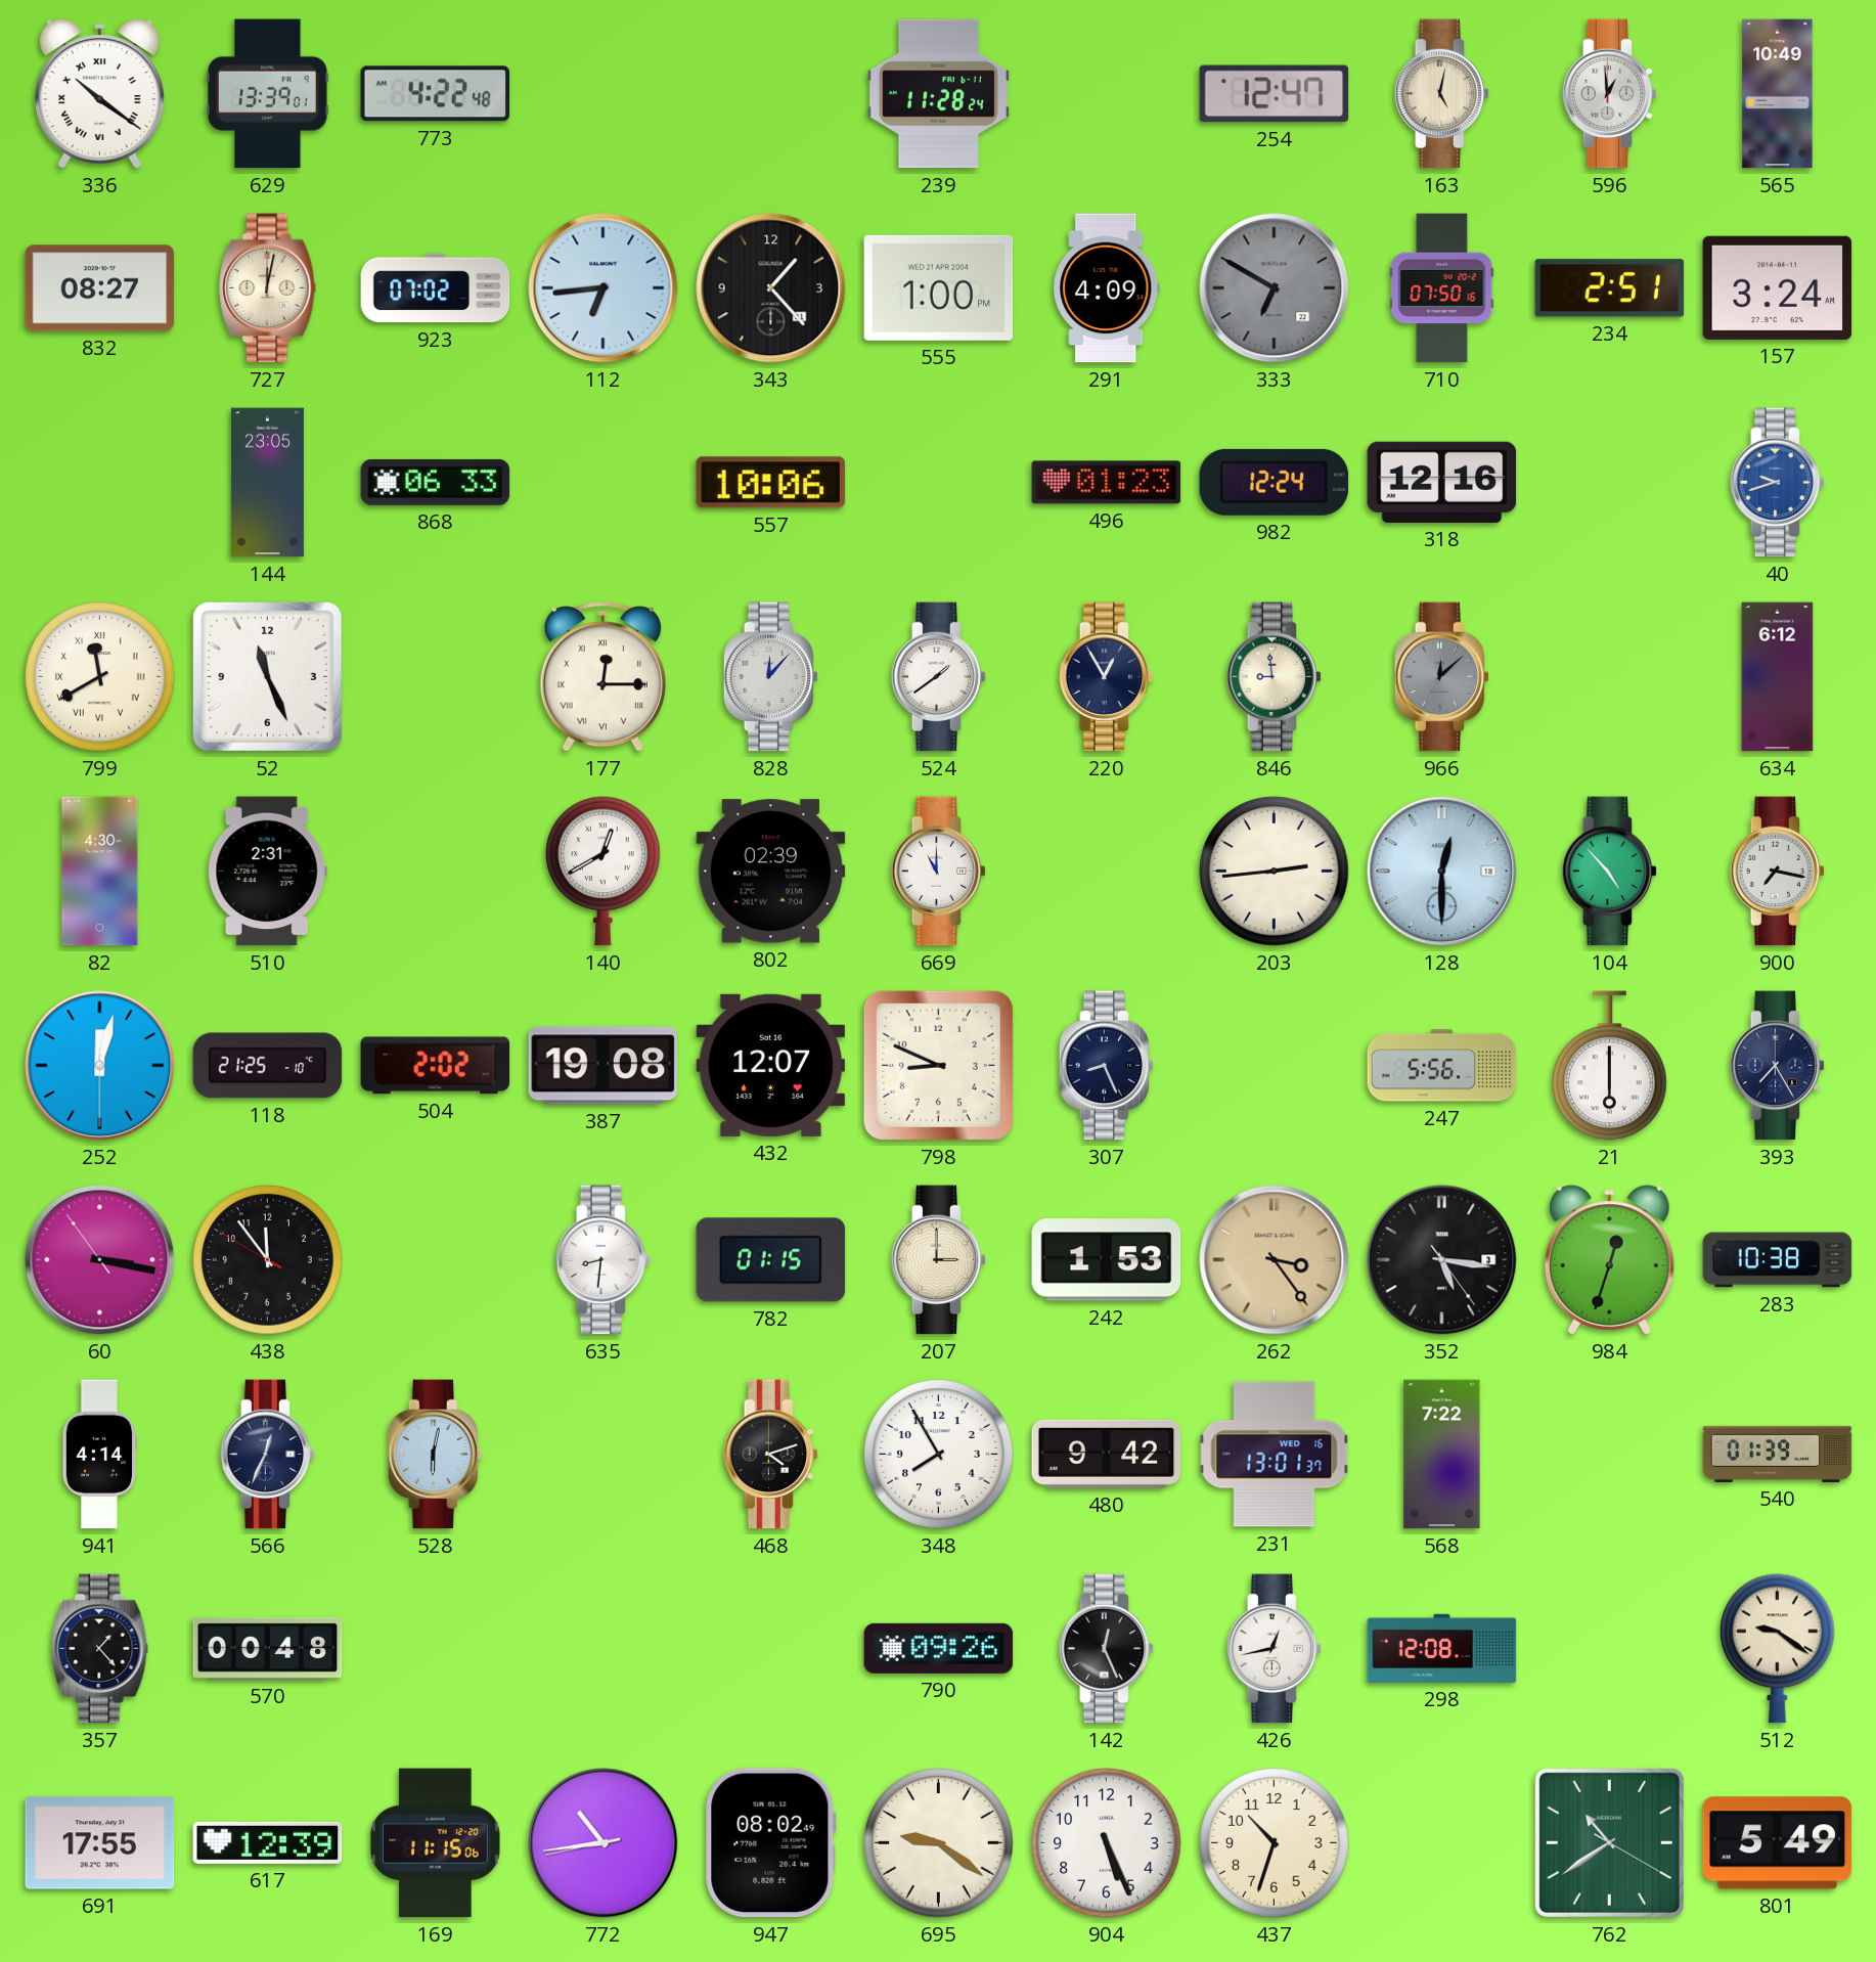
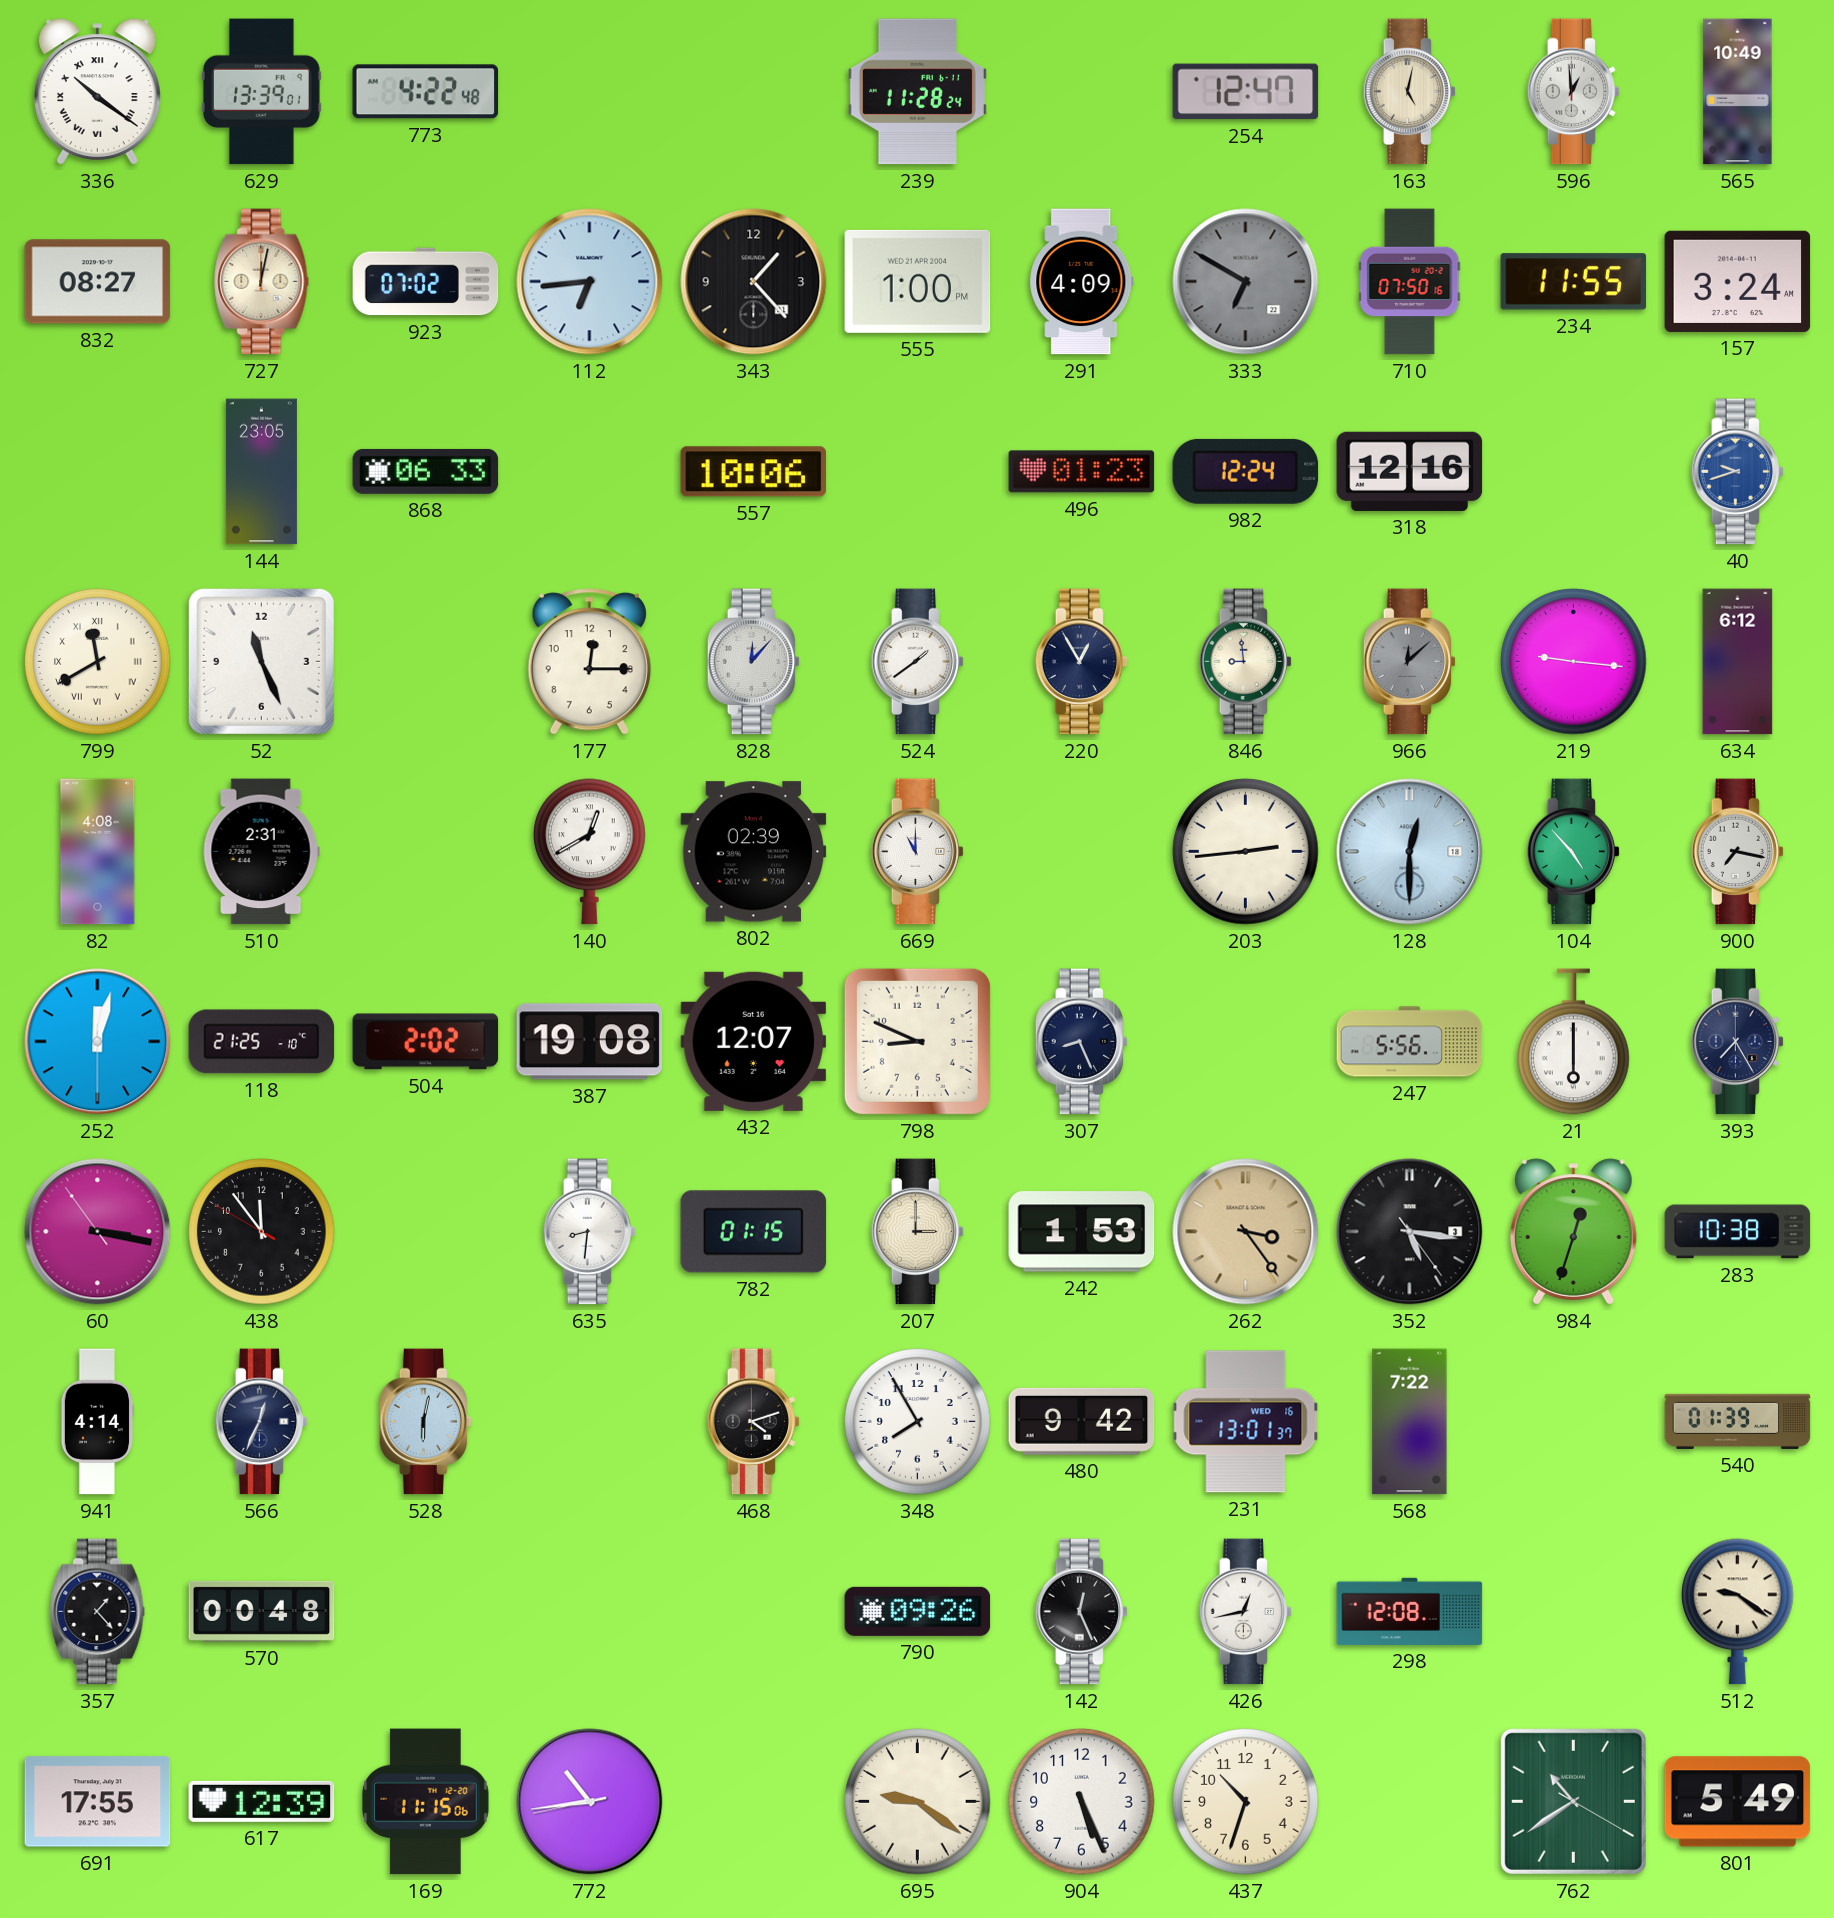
234: 2:51 -> 11:55 (1574, 282)
177 numerals: Roman -> Arabic (589, 662)
219: none -> 9:16 (1574, 662)
82: 4:30 -> 4:08 (98, 852)
947: 08:02 -> none (770, 1843)
